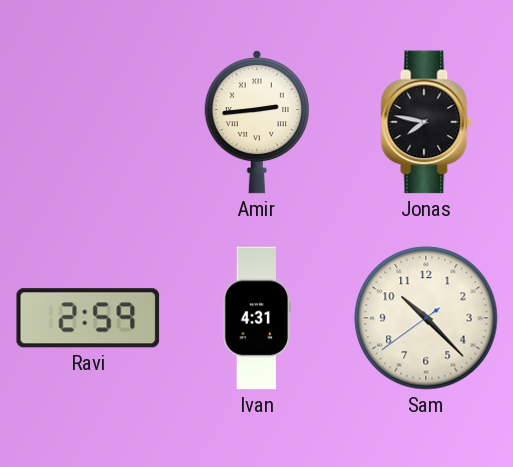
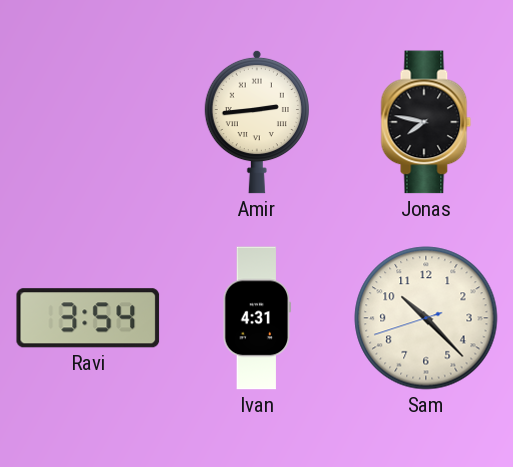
Ravi: 2:59 -> 3:54 (88, 318)
Sam: 10:22:39 -> 10:22:42 (426, 318)
